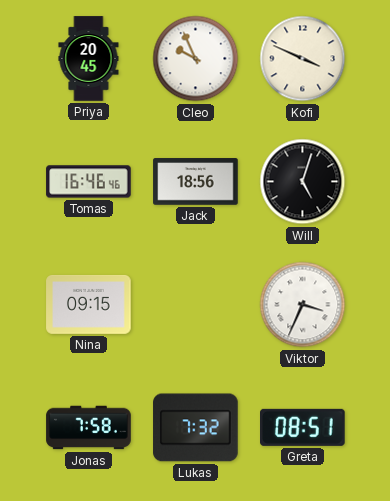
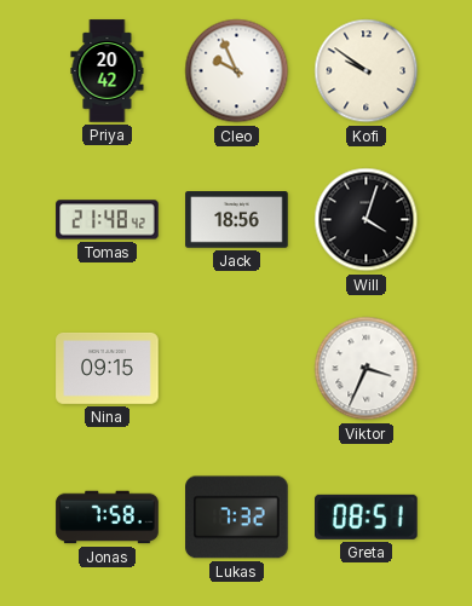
Priya: 20:45 -> 20:42 (108, 71)
Kofi: 3:49 -> 9:51 (367, 71)
Tomas: 16:46 -> 21:48 (108, 220)
Will: 5:03 -> 4:03 (367, 220)
